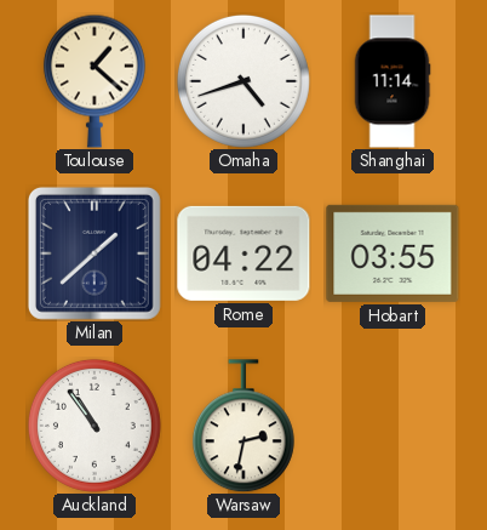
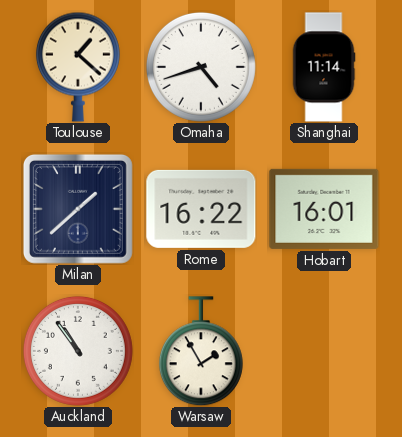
Rome: 04:22 -> 16:22 (201, 209)
Hobart: 03:55 -> 16:01 (324, 209)
Warsaw: 2:32 -> 1:55 (201, 351)
